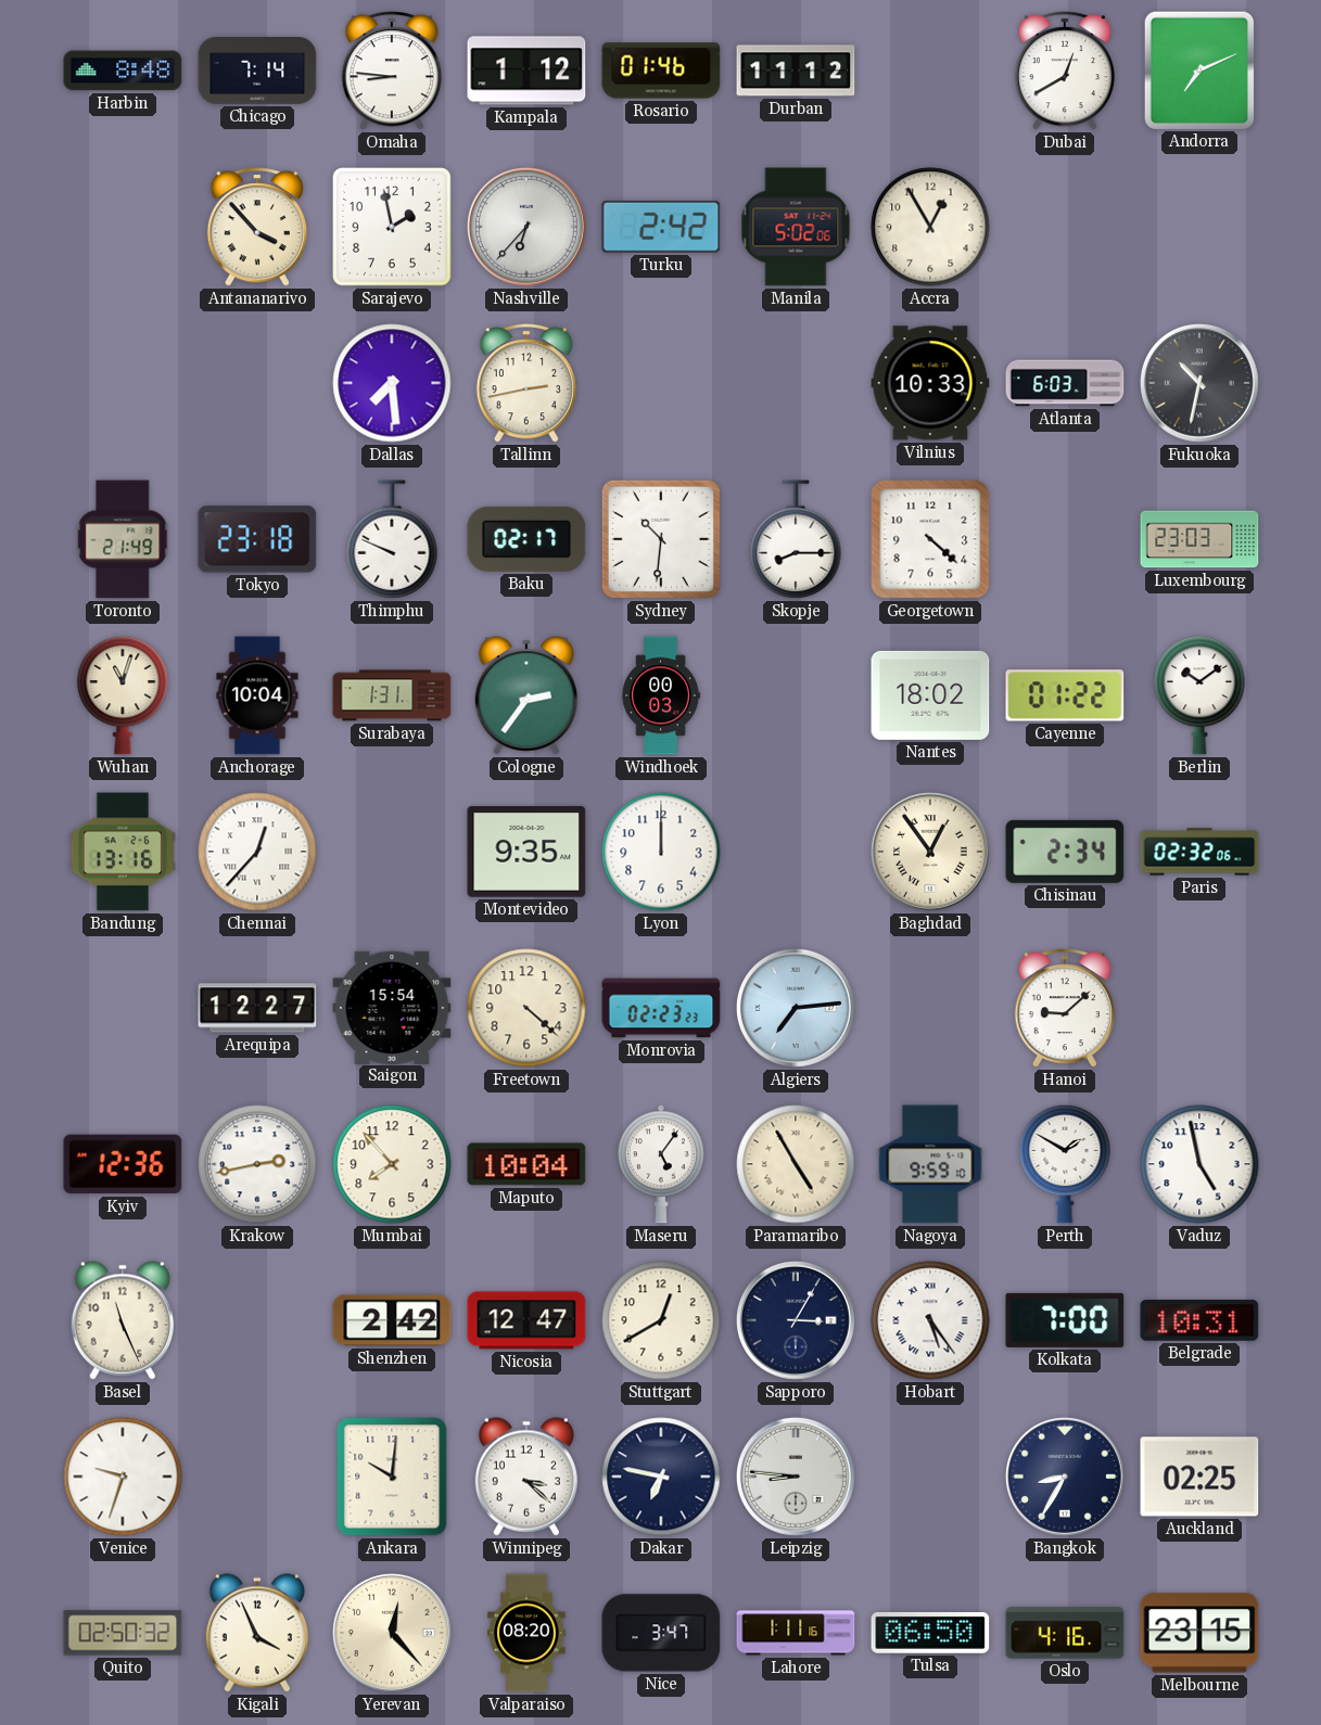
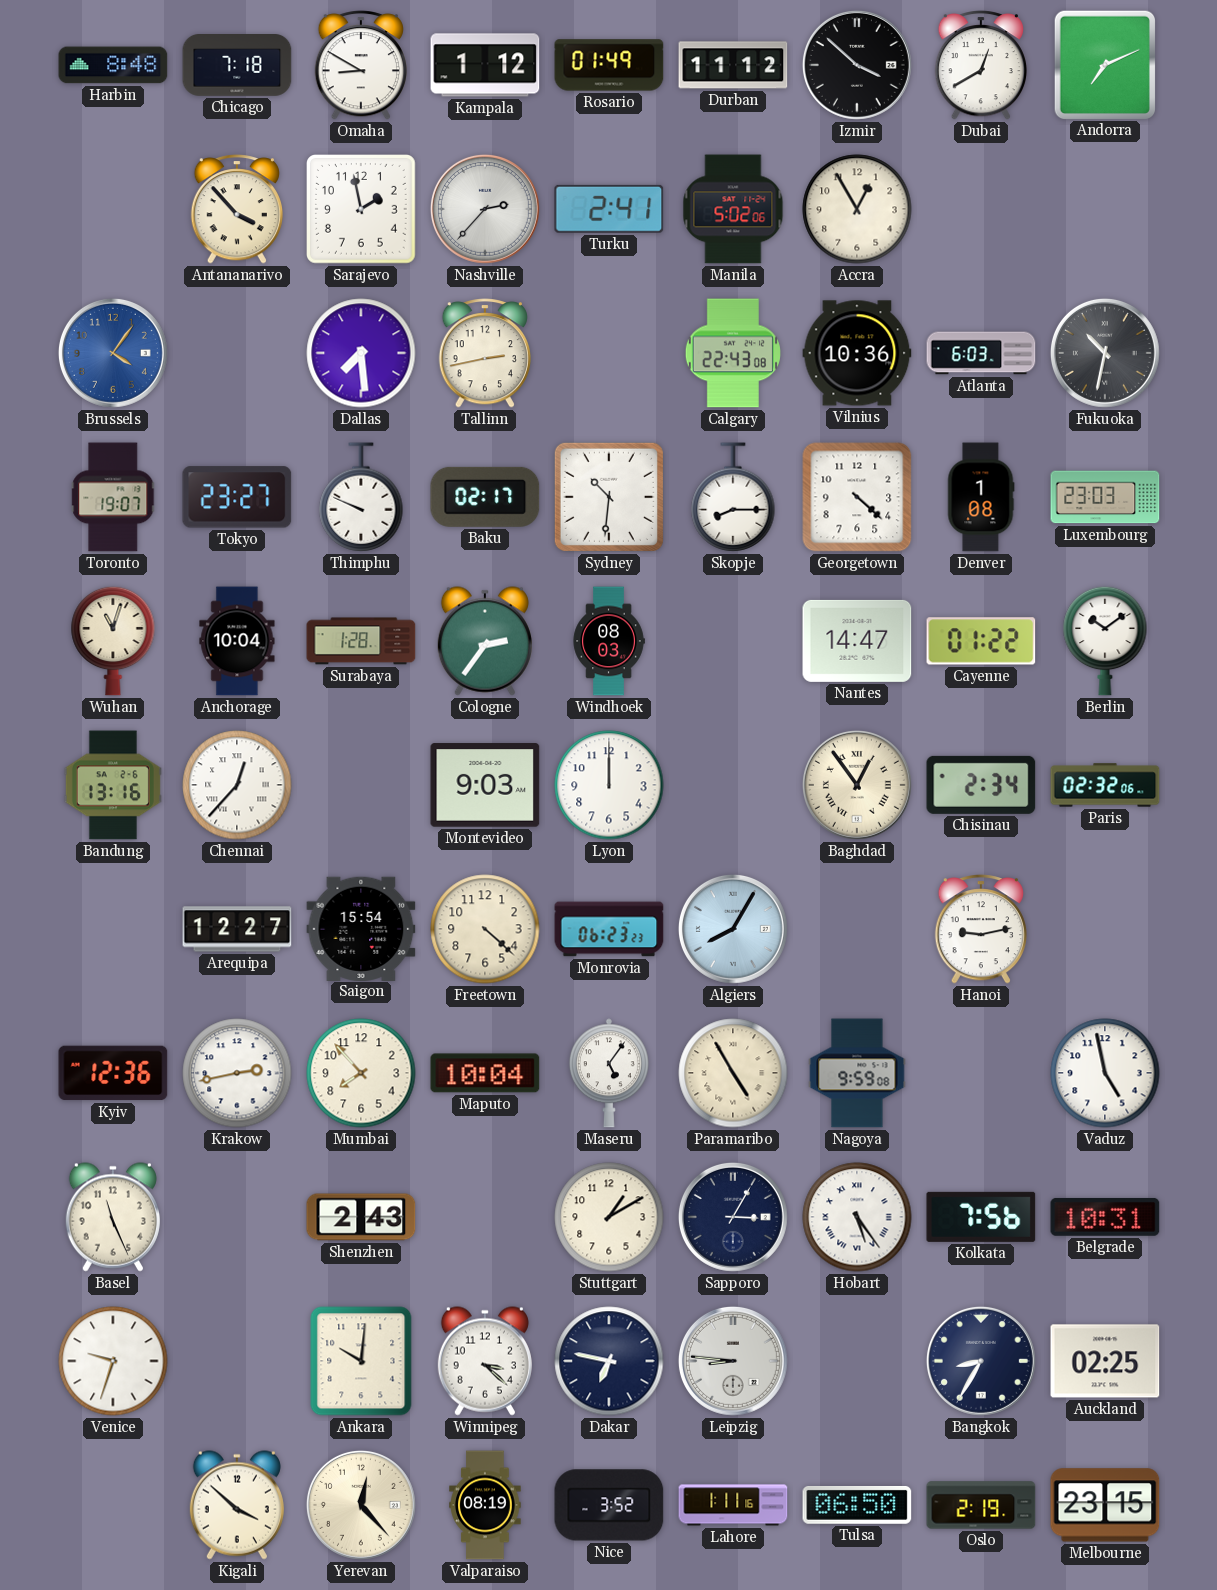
Chicago: 7:14 -> 7:18 (237, 66)
Omaha: 8:46 -> 8:50 (360, 65)
Rosario: 01:46 -> 01:49 (609, 65)
Izmir: none -> 3:52 (857, 65)
Nashville: 6:37 -> 2:37 (485, 209)
Turku: 2:42 -> 2:41 (609, 209)
Brussels: none -> 4:06 (113, 353)
Calgary: none -> 22:43 (733, 353)
Vilnius: 10:33 -> 10:36 (857, 353)
Toronto: 21:49 -> 19:07 (114, 497)
Tokyo: 23:18 -> 23:27 (237, 497)
Denver: none -> 1:08 (981, 497)
Surabaya: 1:31 -> 1:28 (361, 641)
Windhoek: 00:03 -> 08:03 (609, 641)
Nantes: 18:02 -> 14:47 (857, 641)
Montevideo: 9:35 -> 9:03 (485, 785)
Monrovia: 02:23 -> 06:23 (609, 929)
Algiers: 7:14 -> 8:05 (733, 929)
Hanoi: 9:08 -> 9:13 (980, 929)
Nagoya: 9:59:10 -> 9:59:08 (857, 1073)
Perth: 1:50 -> none (1065, 1164)
Shenzhen: 2:42 -> 2:43 (361, 1217)
Nicosia: 12:47 -> none (526, 1320)
Stuttgart: 12:40 -> 1:10 (609, 1217)
Kolkata: 7:00 -> 7:56 (981, 1217)
Quito: 02:50 -> none (123, 1633)
Kigali: 3:56 -> 3:52 (237, 1505)
Valparaiso: 08:20 -> 08:19 (485, 1505)
Nice: 3:47 -> 3:52 (609, 1505)
Oslo: 4:16 -> 2:19 (981, 1505)
